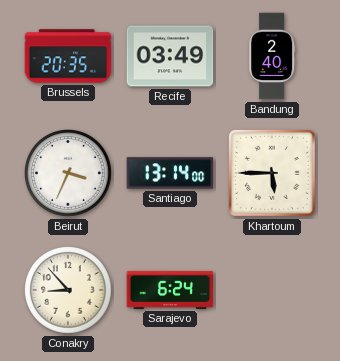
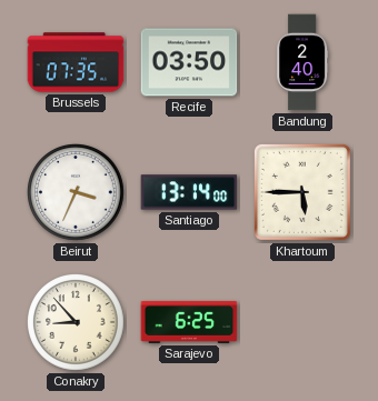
Brussels: 20:35 -> 07:35 (76, 62)
Recife: 03:49 -> 03:50 (189, 62)
Sarajevo: 6:24 -> 6:25 (189, 322)
